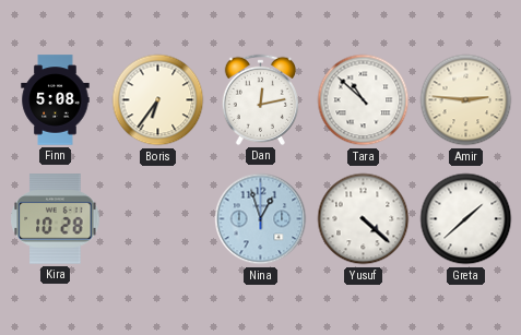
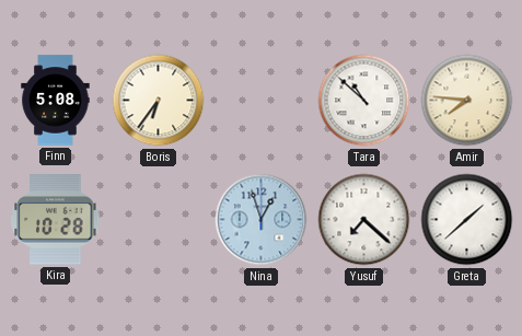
Dan: 12:13 -> none (260, 99)
Amir: 2:46 -> 7:46 (467, 101)
Yusuf: 4:22 -> 7:22 (364, 220)
